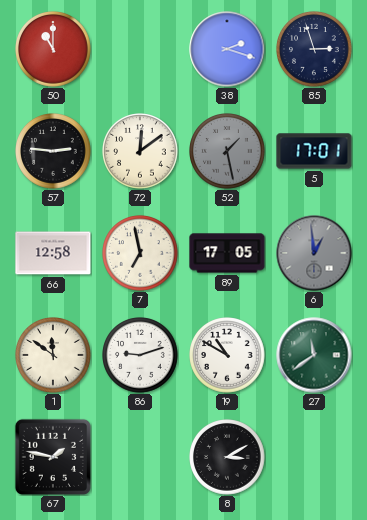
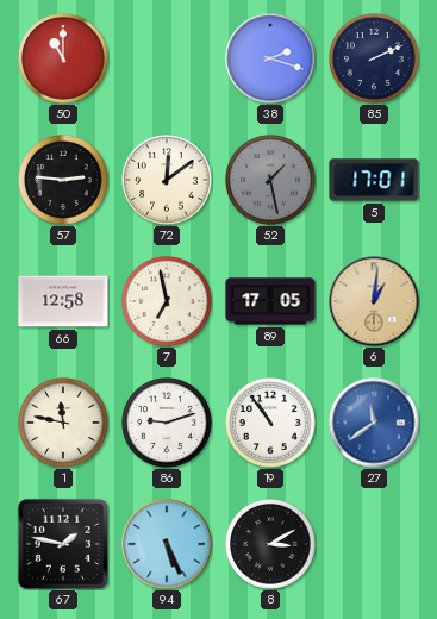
85: 2:57 -> 2:11 (374, 58)
6: 12:59 -> 1:01 (374, 301)
6 dial: grey -> champagne (374, 301)
1: 11:51 -> 11:47 (63, 423)
19: 10:50 -> 10:54 (270, 423)
27 dial: green -> blue (374, 423)
94: none -> 5:26 (167, 544)
